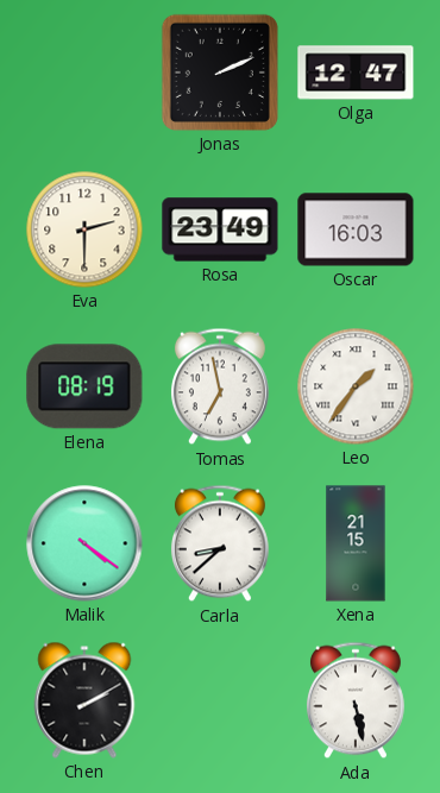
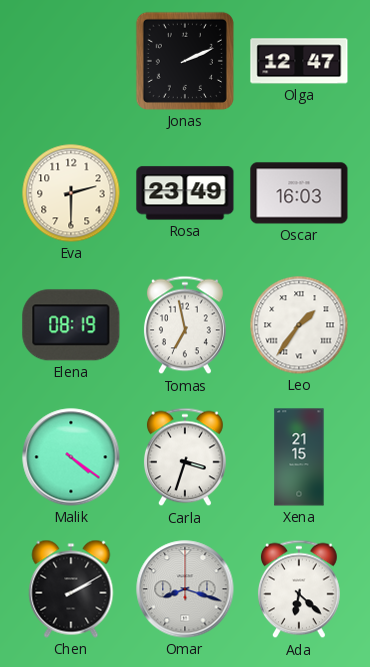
Carla: 8:38 -> 3:33 (185, 457)
Omar: none -> 8:18 (185, 589)
Ada: 5:28 -> 6:22 (299, 589)
